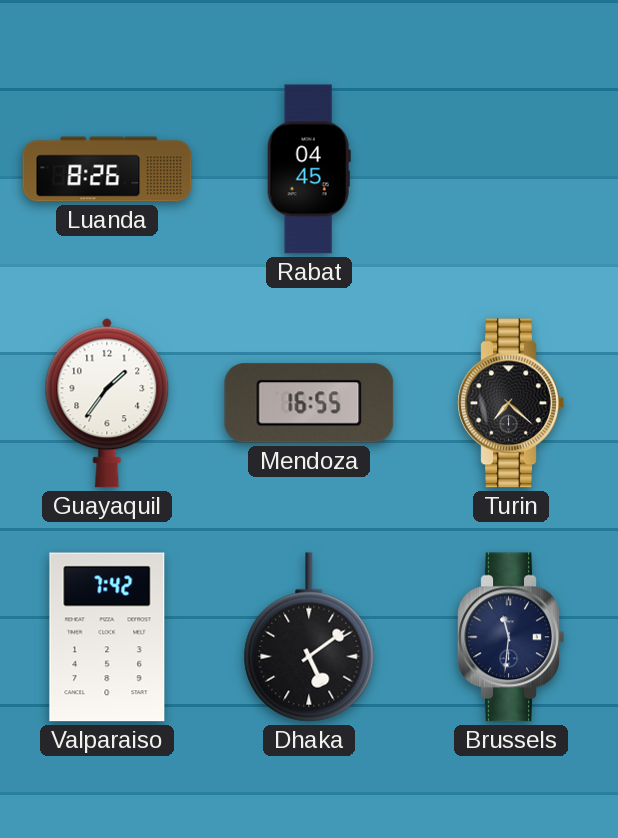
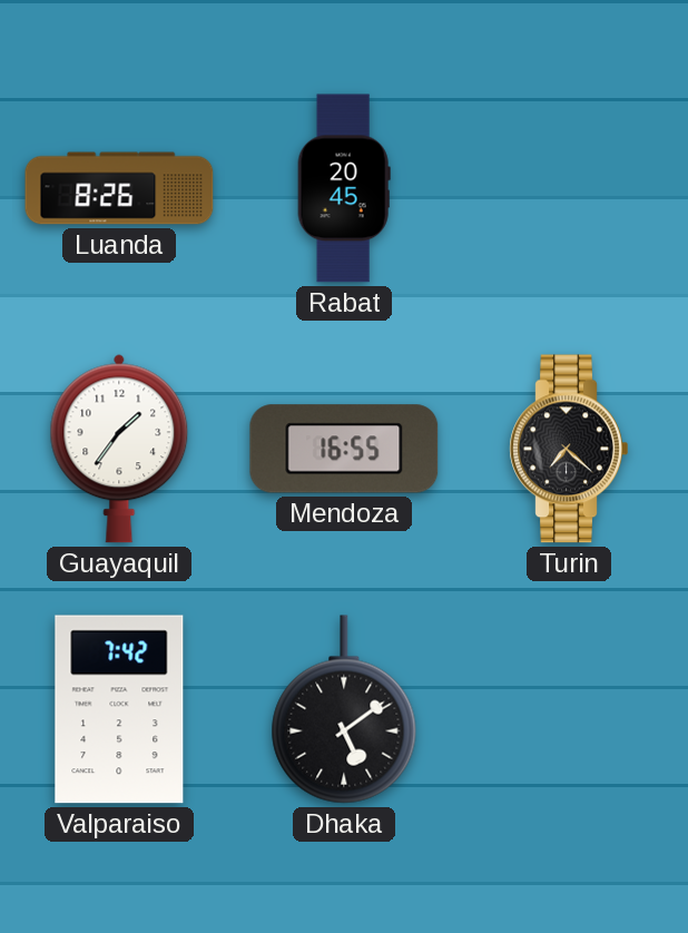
Rabat: 04:45 -> 20:45 (344, 188)
Brussels: 11:31 -> none (511, 637)
